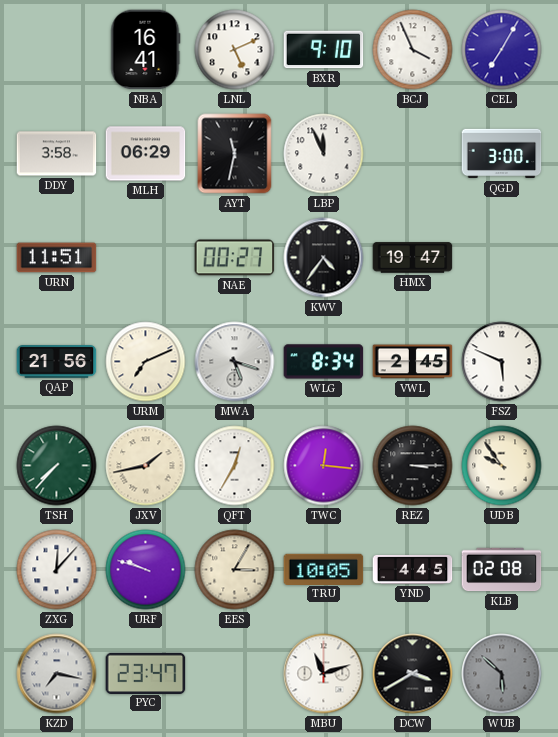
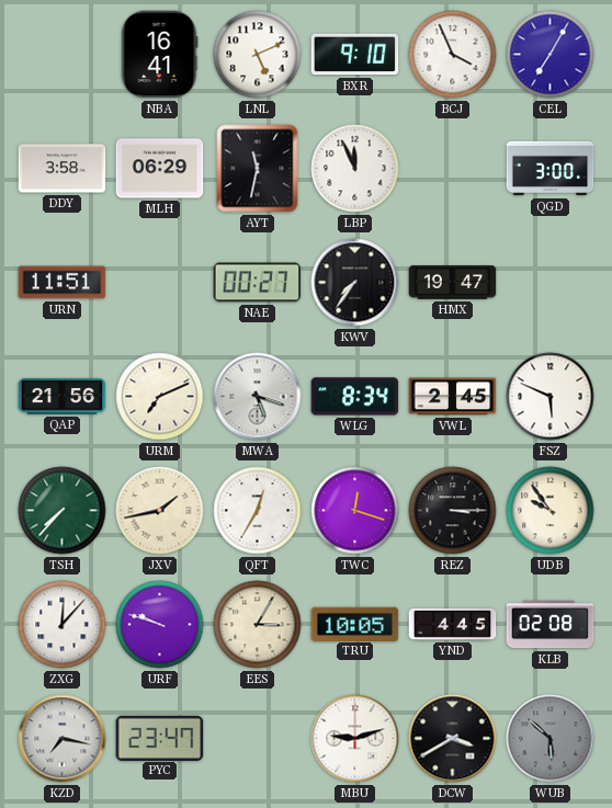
KWV: 4:36 -> 7:36 (355, 283)
TWC: 12:16 -> 12:18 (355, 511)
MBU: 11:12 -> 9:12 (355, 739)
